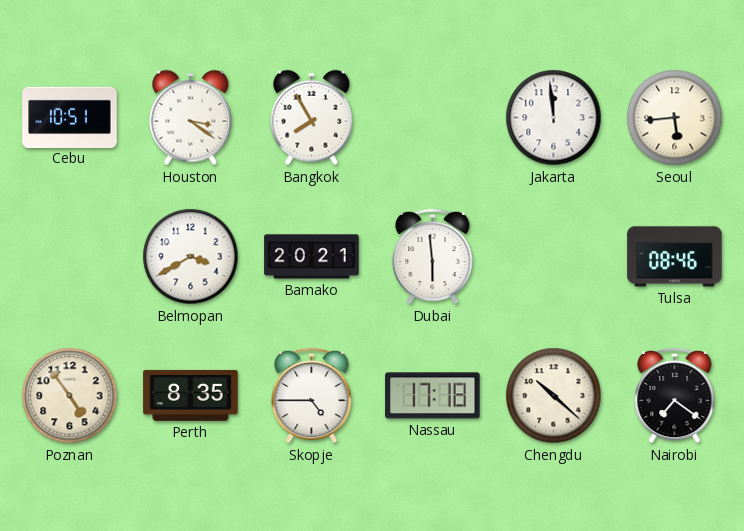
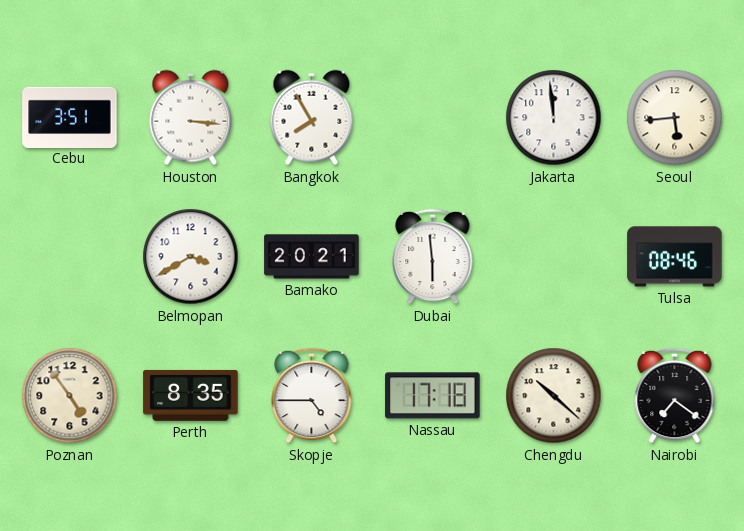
Cebu: 10:51 -> 3:51 (70, 117)
Houston: 3:21 -> 3:16 (191, 118)
